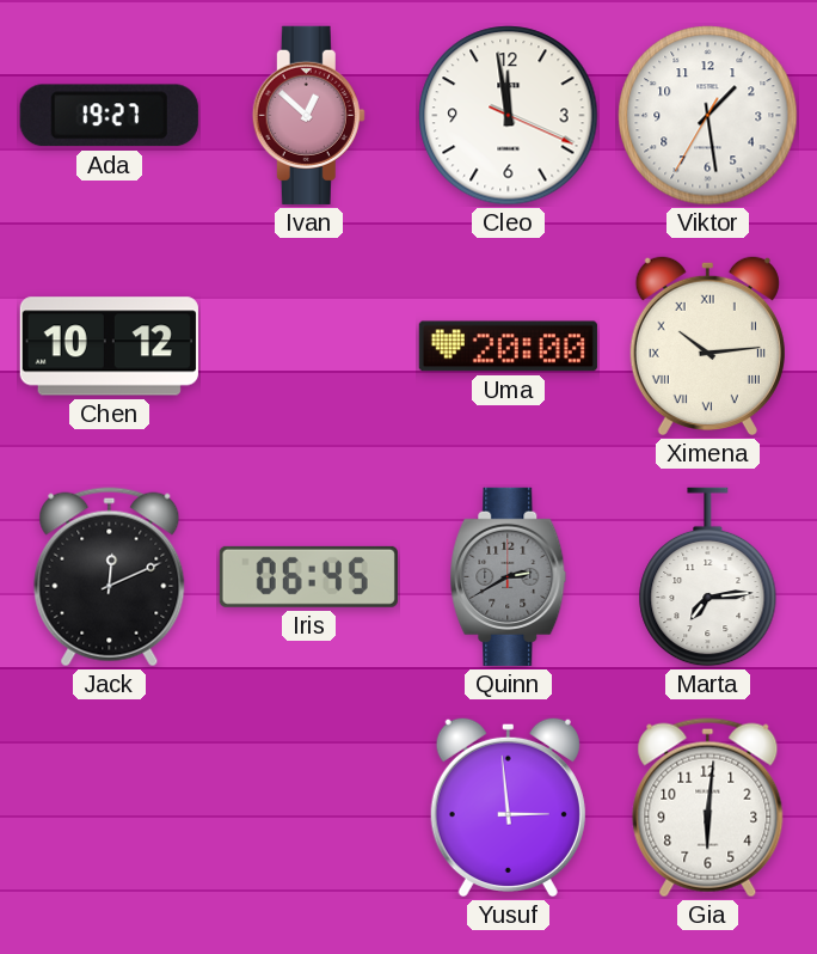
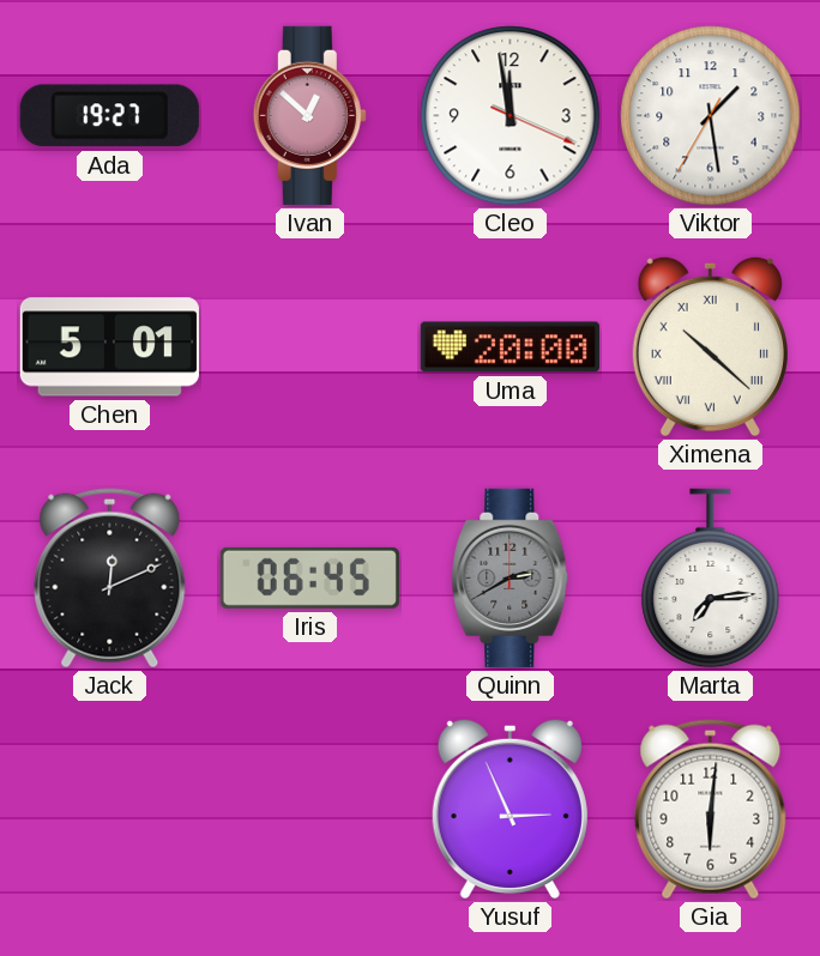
Chen: 10:12 -> 5:01 (109, 347)
Ximena: 10:14 -> 10:22 (710, 346)
Yusuf: 2:59 -> 2:56 (510, 809)
